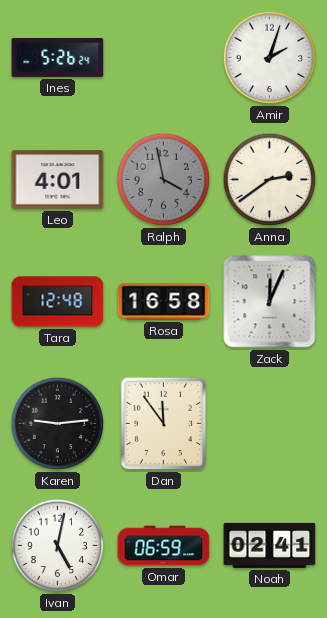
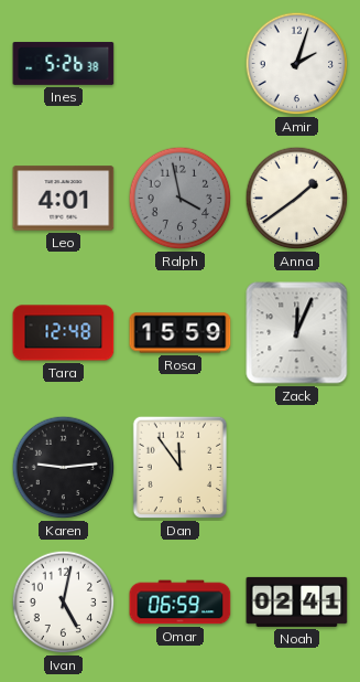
Ines: 5:26:24 -> 5:26:38 (64, 63)
Anna: 2:39 -> 1:39 (297, 199)
Rosa: 16:58 -> 15:59 (181, 333)
